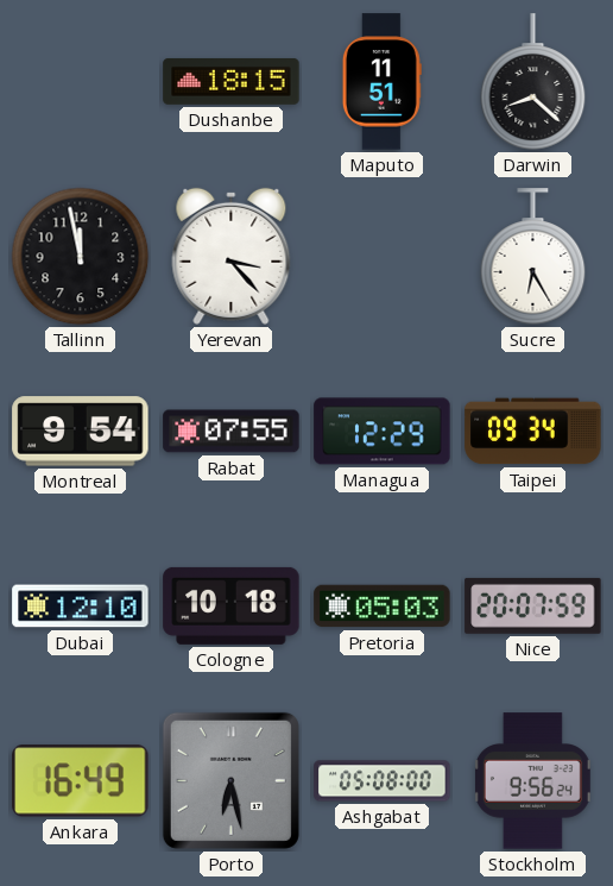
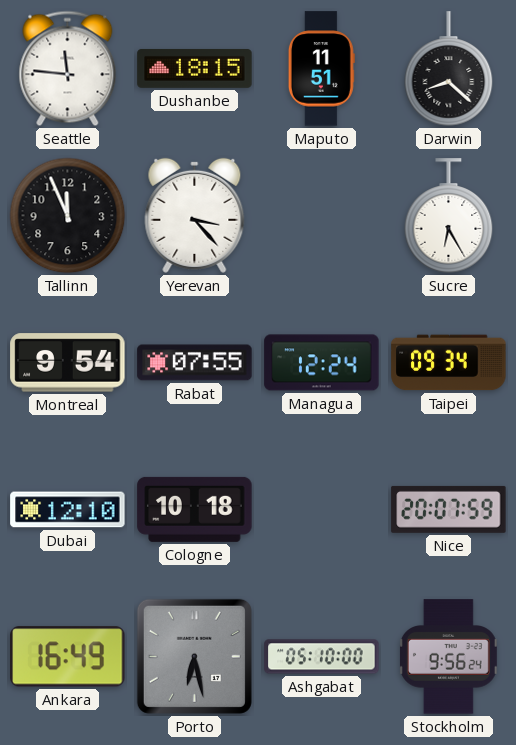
Seattle: none -> 11:46 (68, 69)
Tallinn: 11:58 -> 11:56 (68, 216)
Managua: 12:29 -> 12:24 (322, 363)
Pretoria: 05:03 -> none (383, 607)
Ashgabat: 05:08 -> 05:10 (322, 657)
